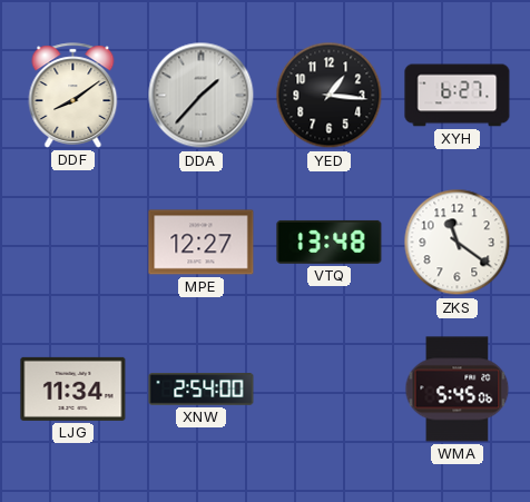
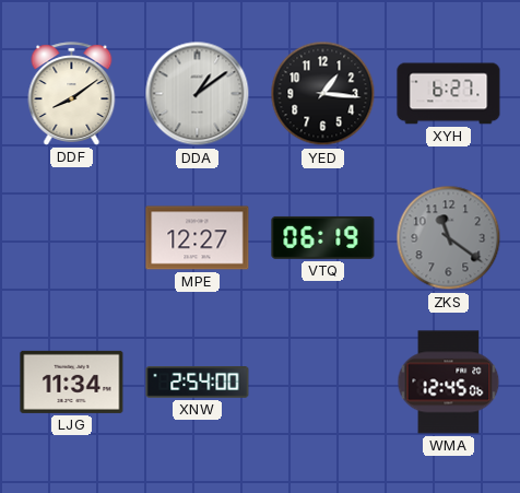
DDA: 1:37 -> 1:09 (198, 94)
VTQ: 13:48 -> 06:19 (323, 237)
ZKS dial: white -> grey (449, 238)
WMA: 5:45 -> 12:45 (449, 383)
